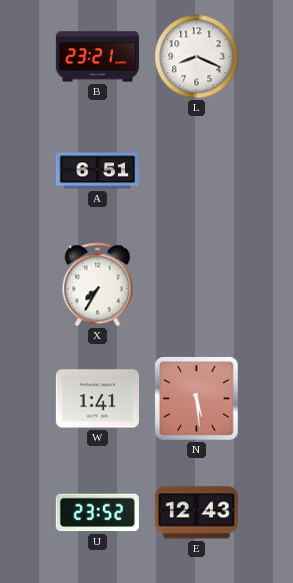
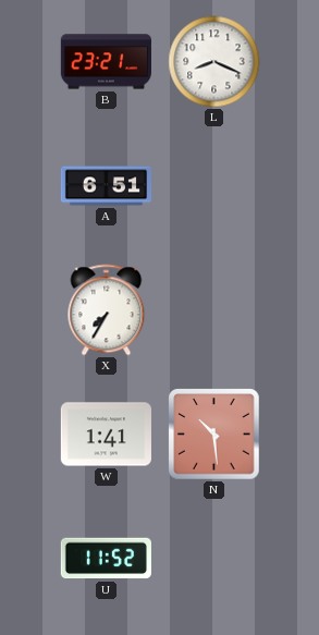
N: 5:29 -> 10:29 (214, 435)
U: 23:52 -> 11:52 (106, 559)
E: 12:43 -> none (196, 513)
